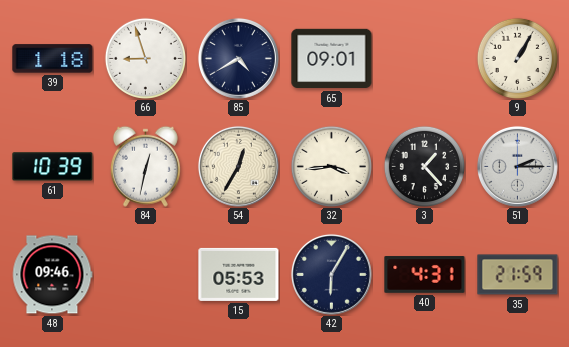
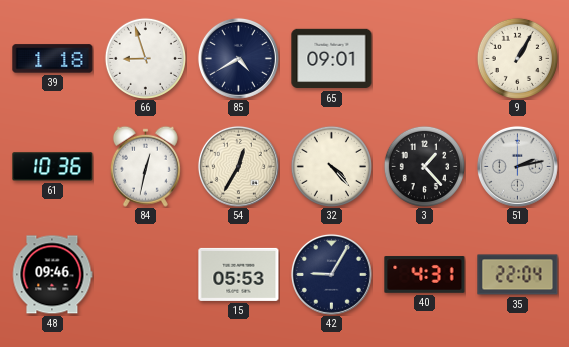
61: 10:39 -> 10:36 (53, 167)
32: 3:44 -> 4:23 (331, 166)
51: 2:15 -> 2:13 (517, 166)
42: 6:05 -> 9:05 (331, 274)
35: 21:59 -> 22:04 (518, 275)
